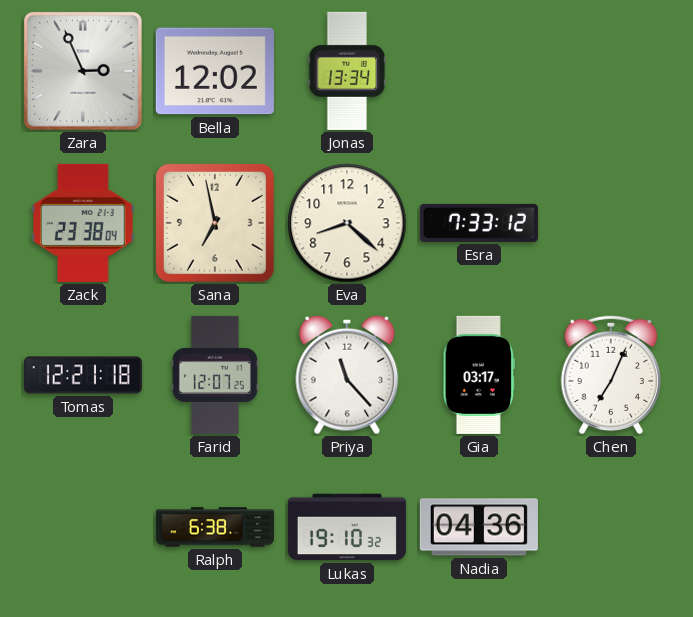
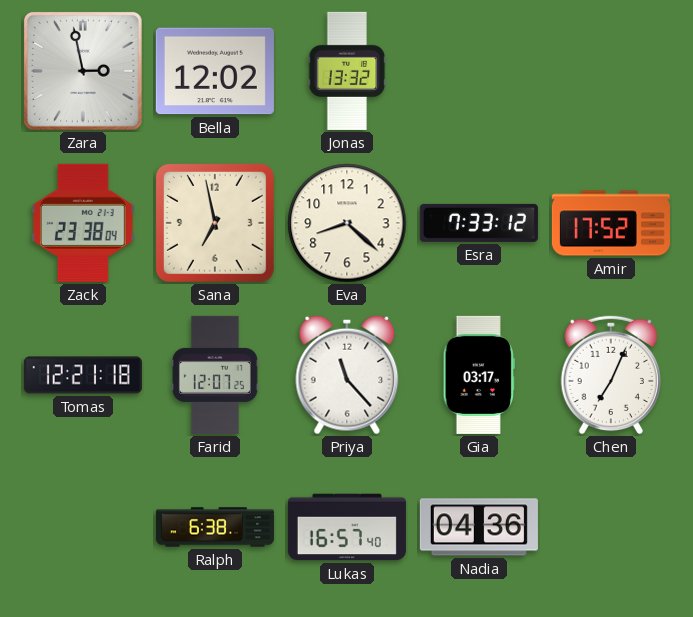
Zara: 2:56 -> 2:58 (83, 71)
Jonas: 13:34 -> 13:32 (347, 71)
Amir: none -> 17:52 (611, 223)
Lukas: 19:10 -> 16:57 (347, 527)
